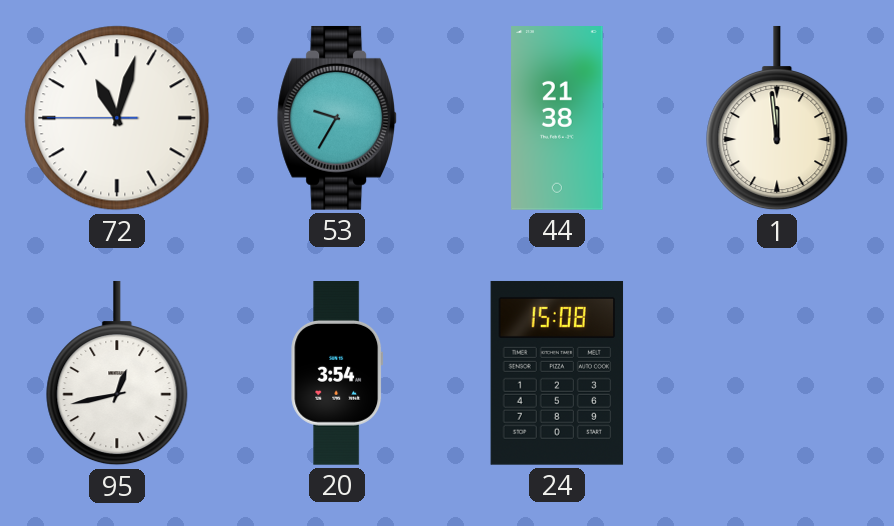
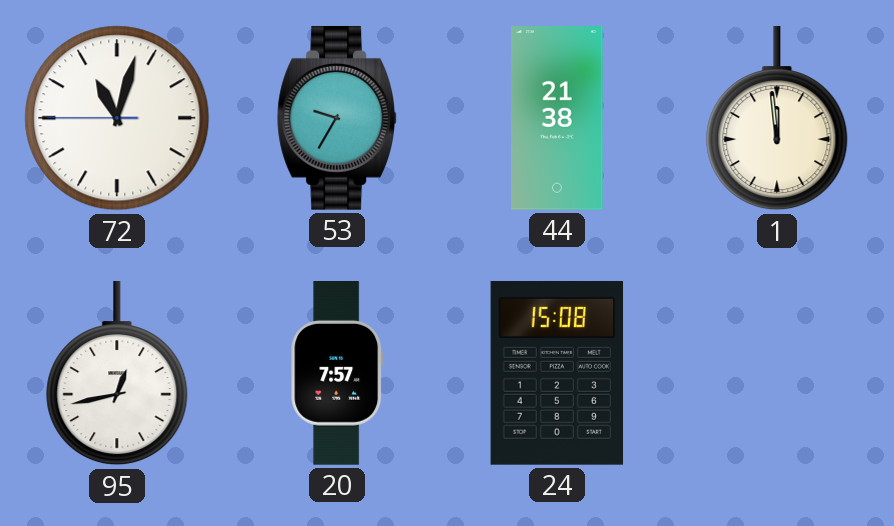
20: 3:54 -> 7:57 (337, 374)
